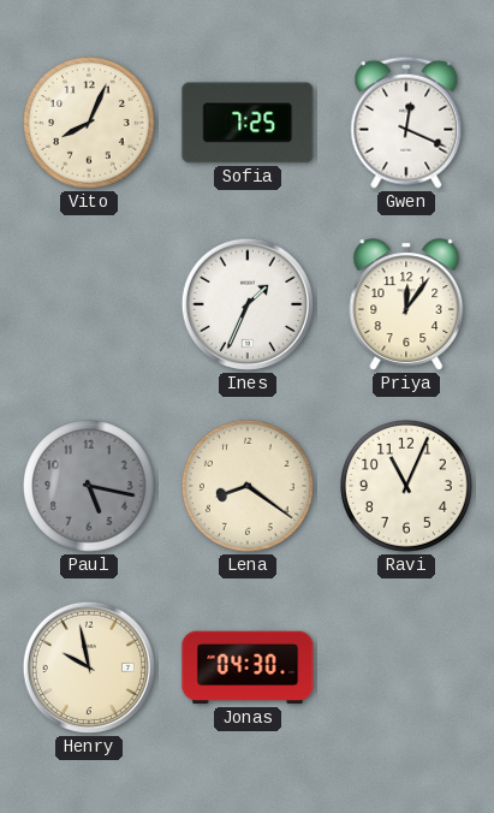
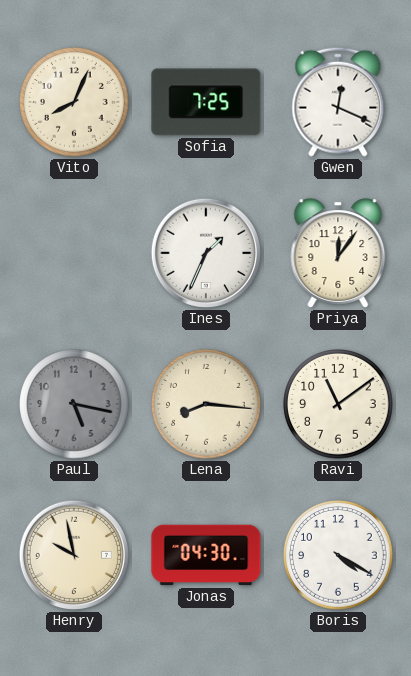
Lena: 8:21 -> 8:16 (207, 405)
Ravi: 11:04 -> 11:09 (339, 405)
Boris: none -> 4:20 (339, 556)
